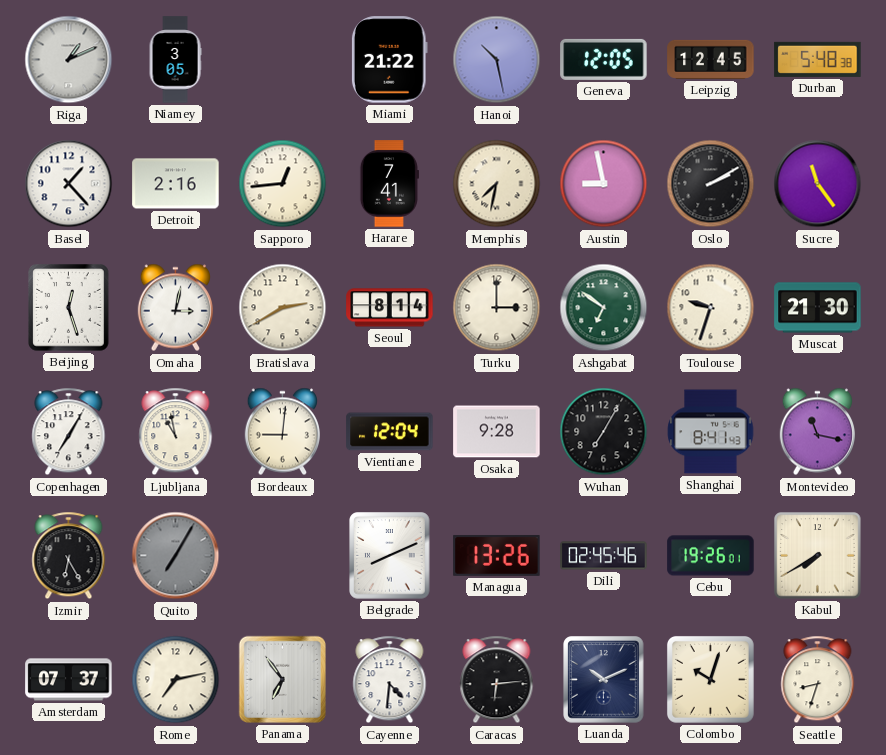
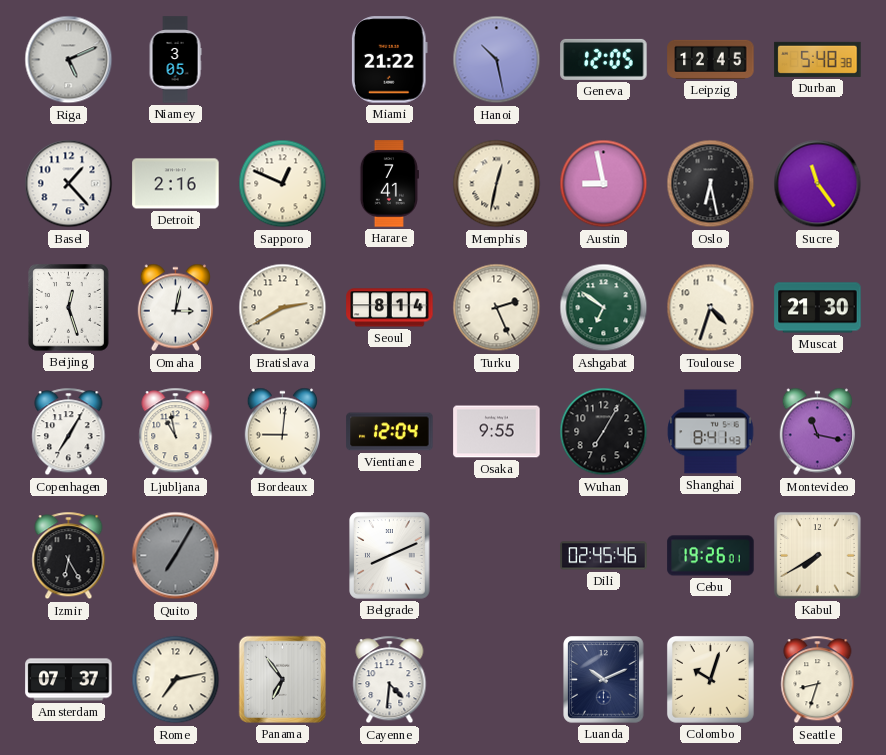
Riga: 1:11 -> 5:11 (69, 60)
Sapporo: 12:44 -> 12:49 (283, 184)
Memphis: 7:32 -> 12:32 (497, 184)
Oslo: 2:10 -> 6:28 (711, 184)
Turku: 3:00 -> 2:26 (497, 308)
Toulouse: 9:33 -> 4:33 (711, 308)
Osaka: 9:28 -> 9:55 (497, 432)
Managua: 13:26 -> none (497, 555)
Caracas: 6:14 -> none (497, 680)
